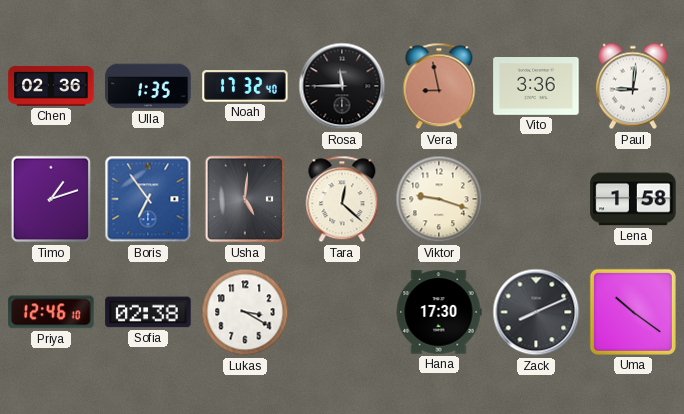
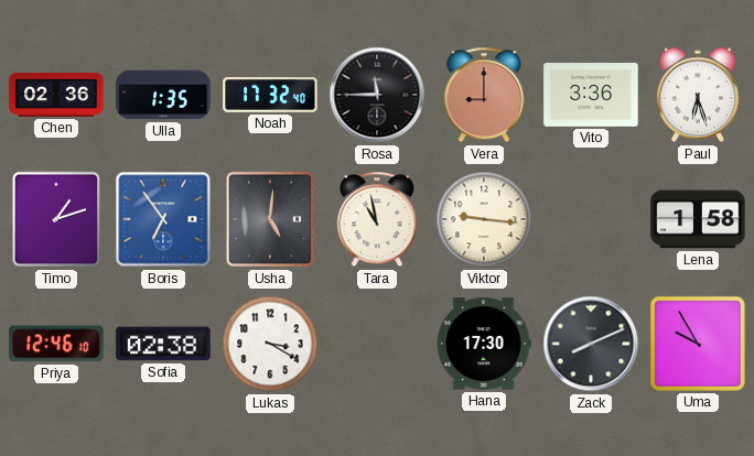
Vera: 8:58 -> 9:00 (484, 95)
Paul: 9:01 -> 6:27 (698, 95)
Tara: 12:22 -> 10:58 (377, 219)
Viktor: 9:18 -> 9:16 (484, 219)
Uma: 10:21 -> 9:55 (698, 344)
